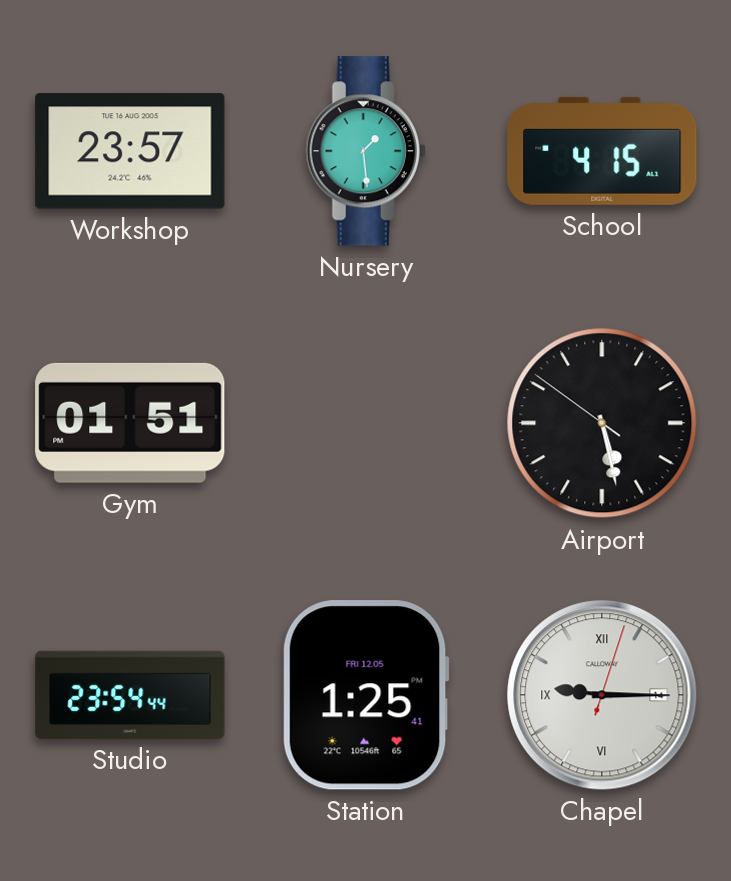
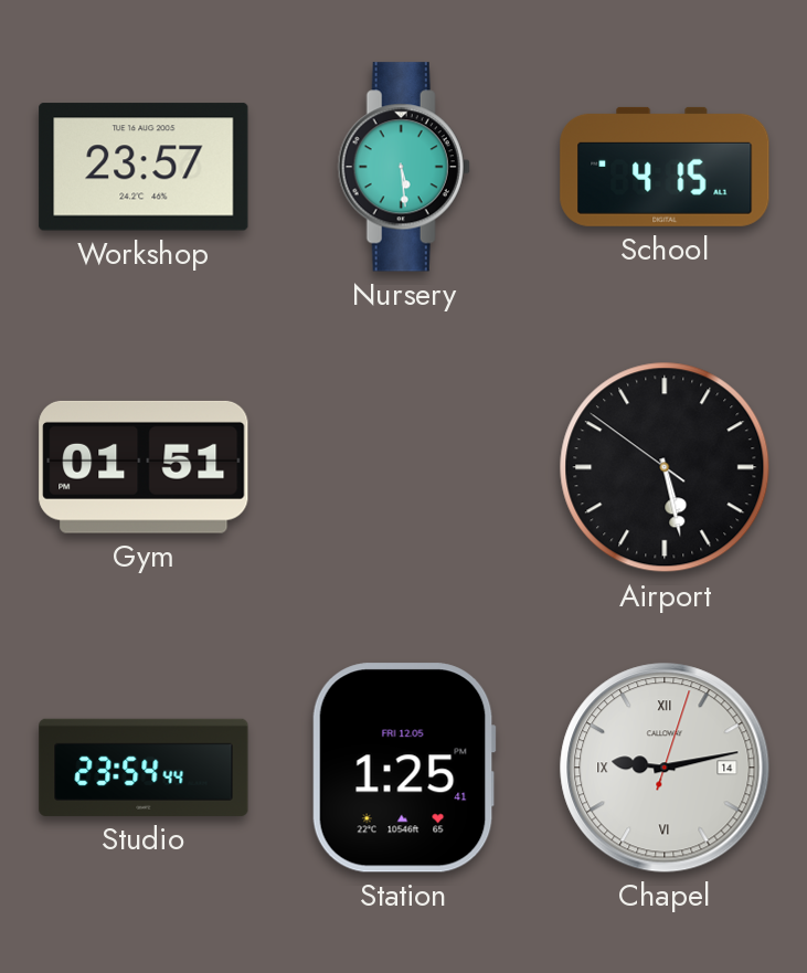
Nursery: 1:29 -> 5:29 (404, 167)
Chapel: 9:15 -> 9:13 (665, 768)
